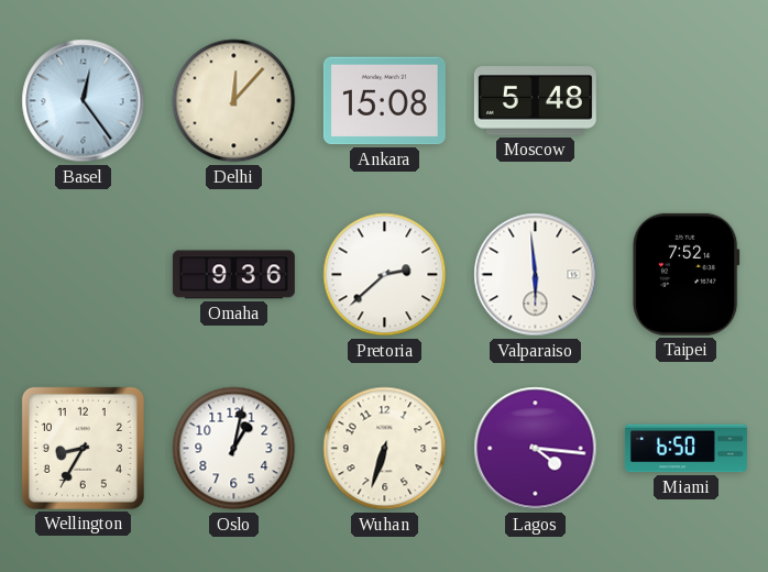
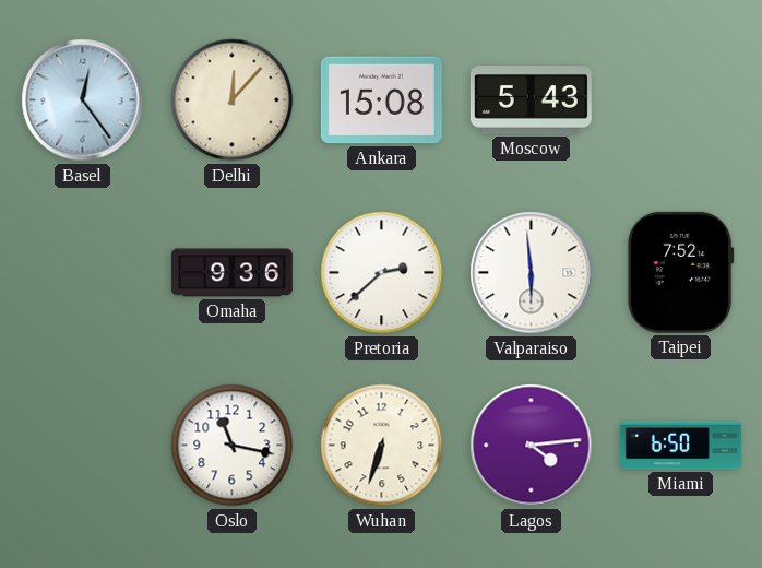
Moscow: 5:48 -> 5:43 (531, 100)
Wellington: 8:35 -> none (83, 448)
Oslo: 1:02 -> 11:17 (233, 446)
Lagos: 4:16 -> 4:14 (532, 446)
